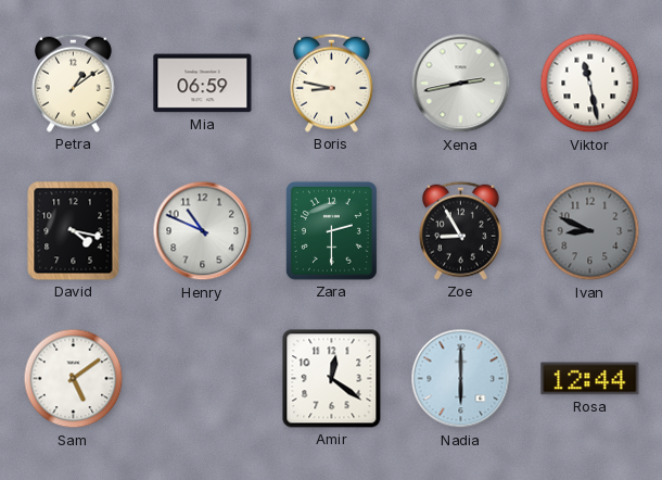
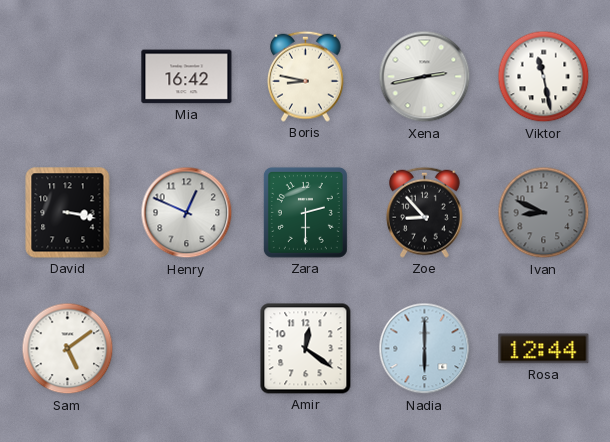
Petra: 1:09 -> none (73, 83)
Mia: 06:59 -> 16:42 (187, 77)
David: 4:17 -> 3:17 (68, 213)
Henry: 10:49 -> 12:49 (187, 213)
Zoe: 8:55 -> 8:53 (424, 212)
